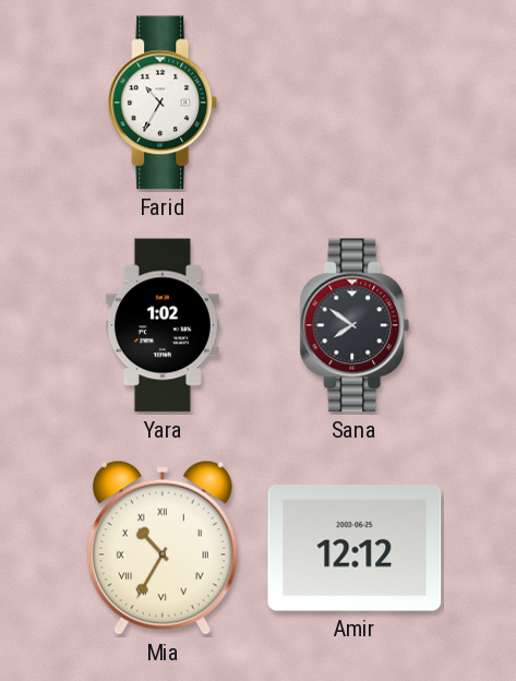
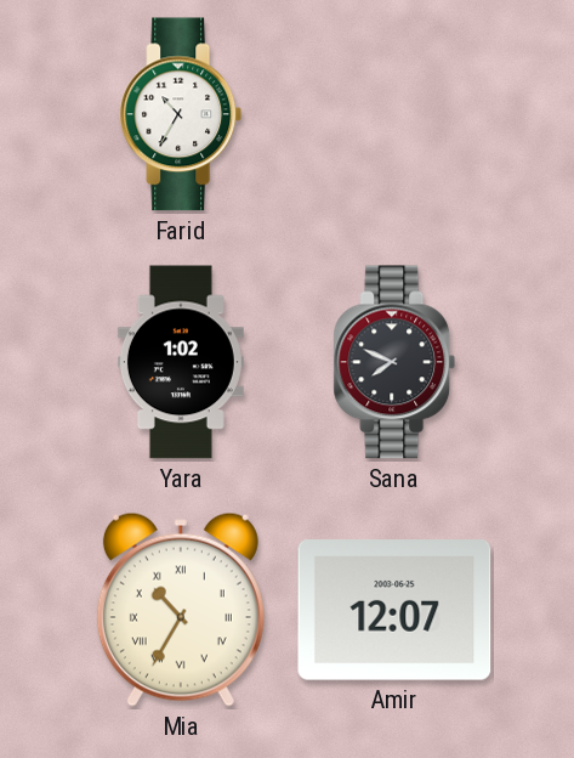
Sana: 7:51 -> 7:49 (394, 362)
Amir: 12:12 -> 12:07 (394, 610)
